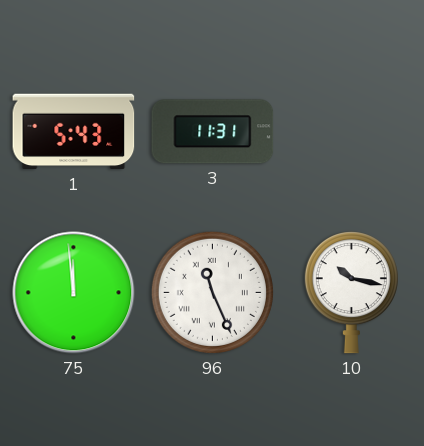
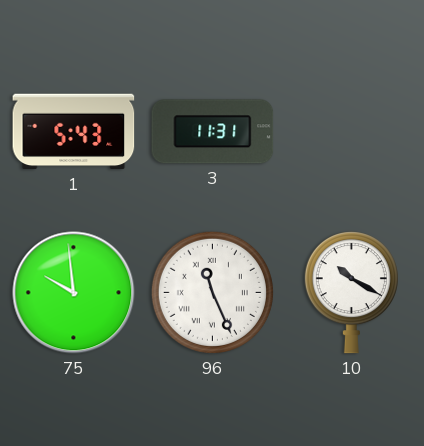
75: 11:59 -> 9:59 (74, 293)
10: 10:17 -> 10:20 (351, 293)
